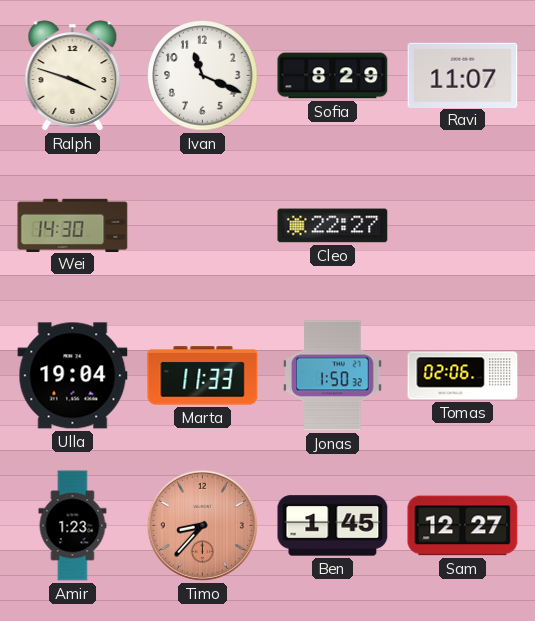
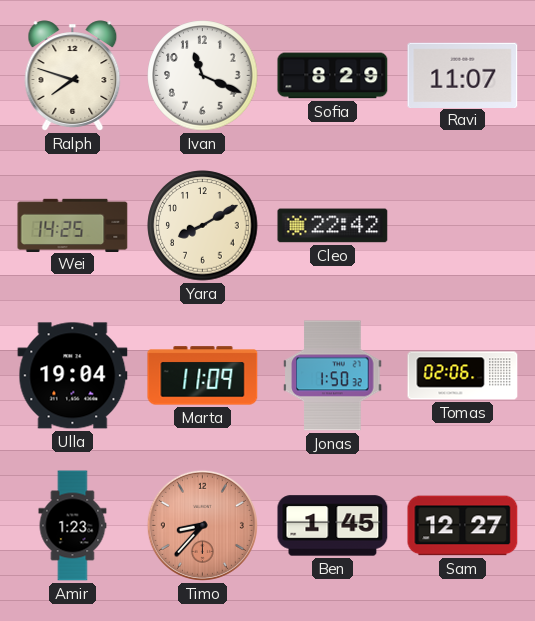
Ralph: 3:48 -> 7:48 (73, 76)
Wei: 14:30 -> 14:25 (73, 225)
Yara: none -> 8:10 (203, 226)
Cleo: 22:27 -> 22:42 (333, 226)
Marta: 11:33 -> 11:09 (203, 376)
